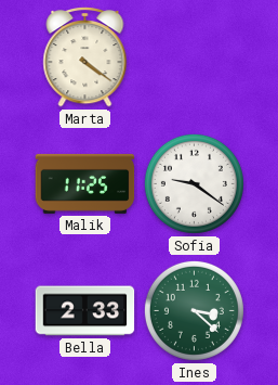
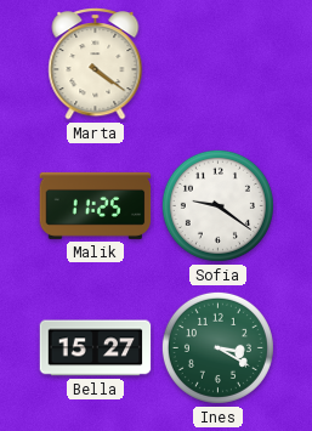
Bella: 2:33 -> 15:27 (96, 348)
Ines: 3:22 -> 3:20 (217, 347)
